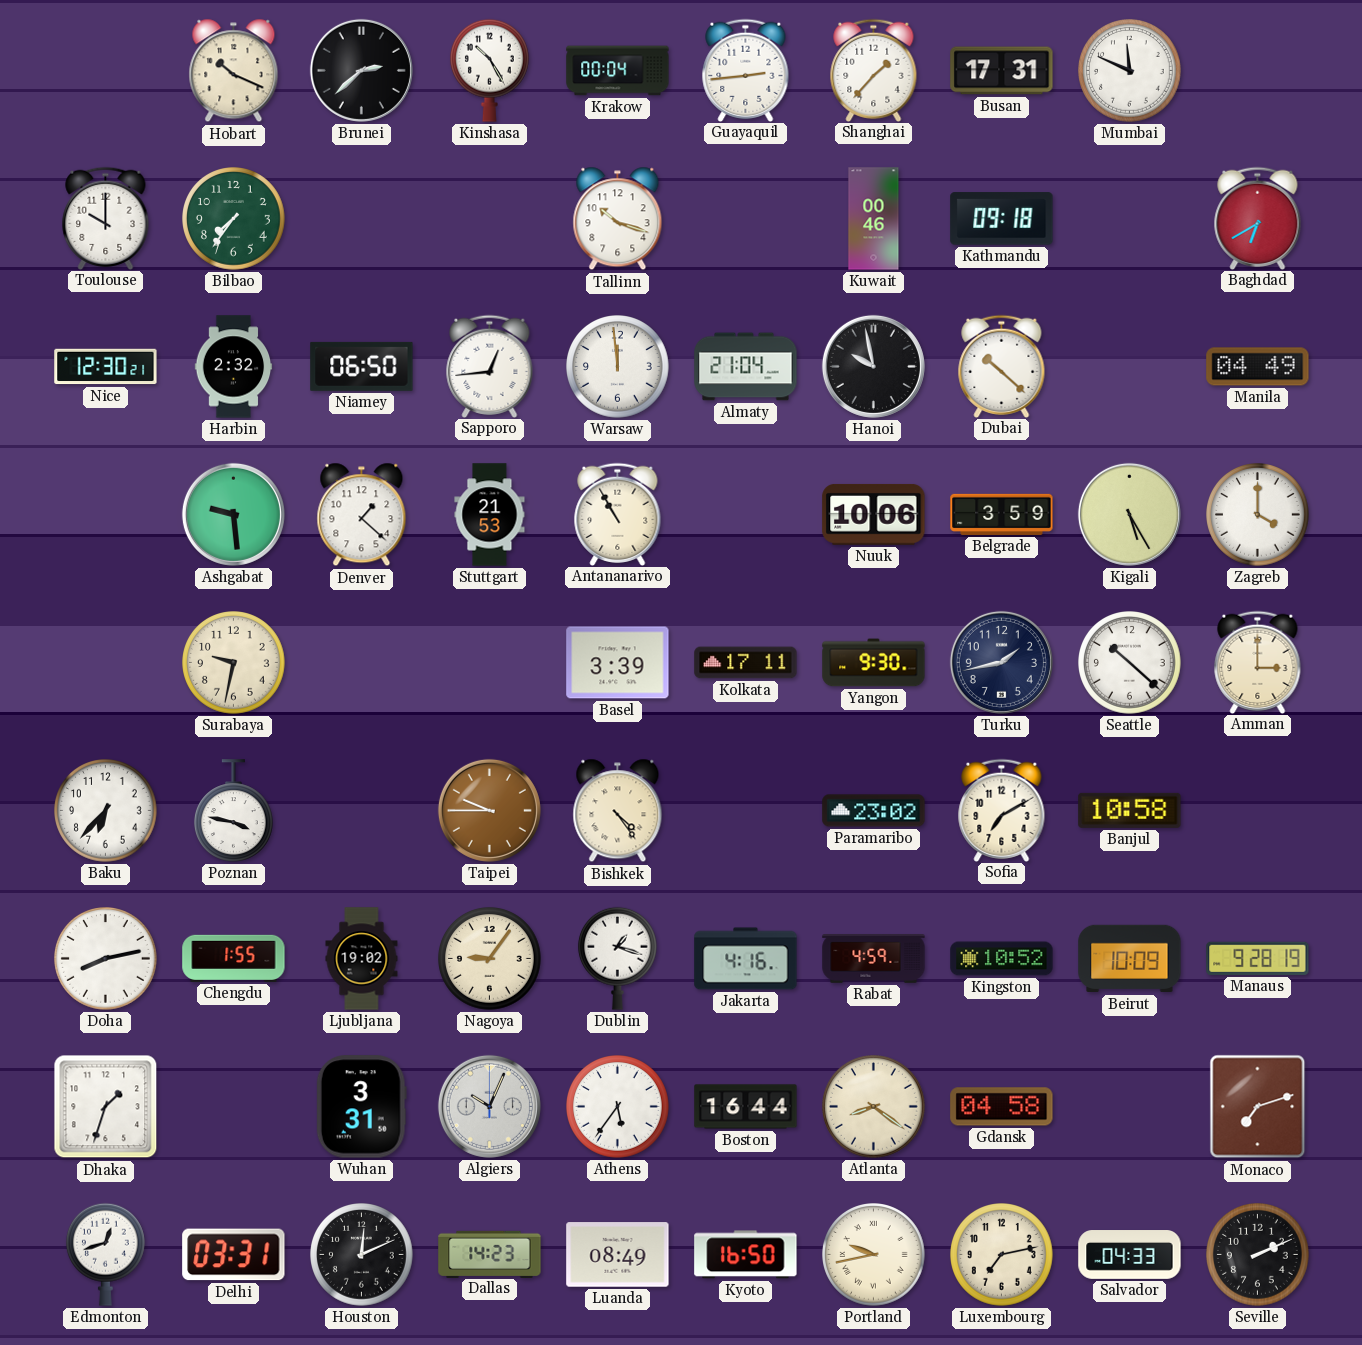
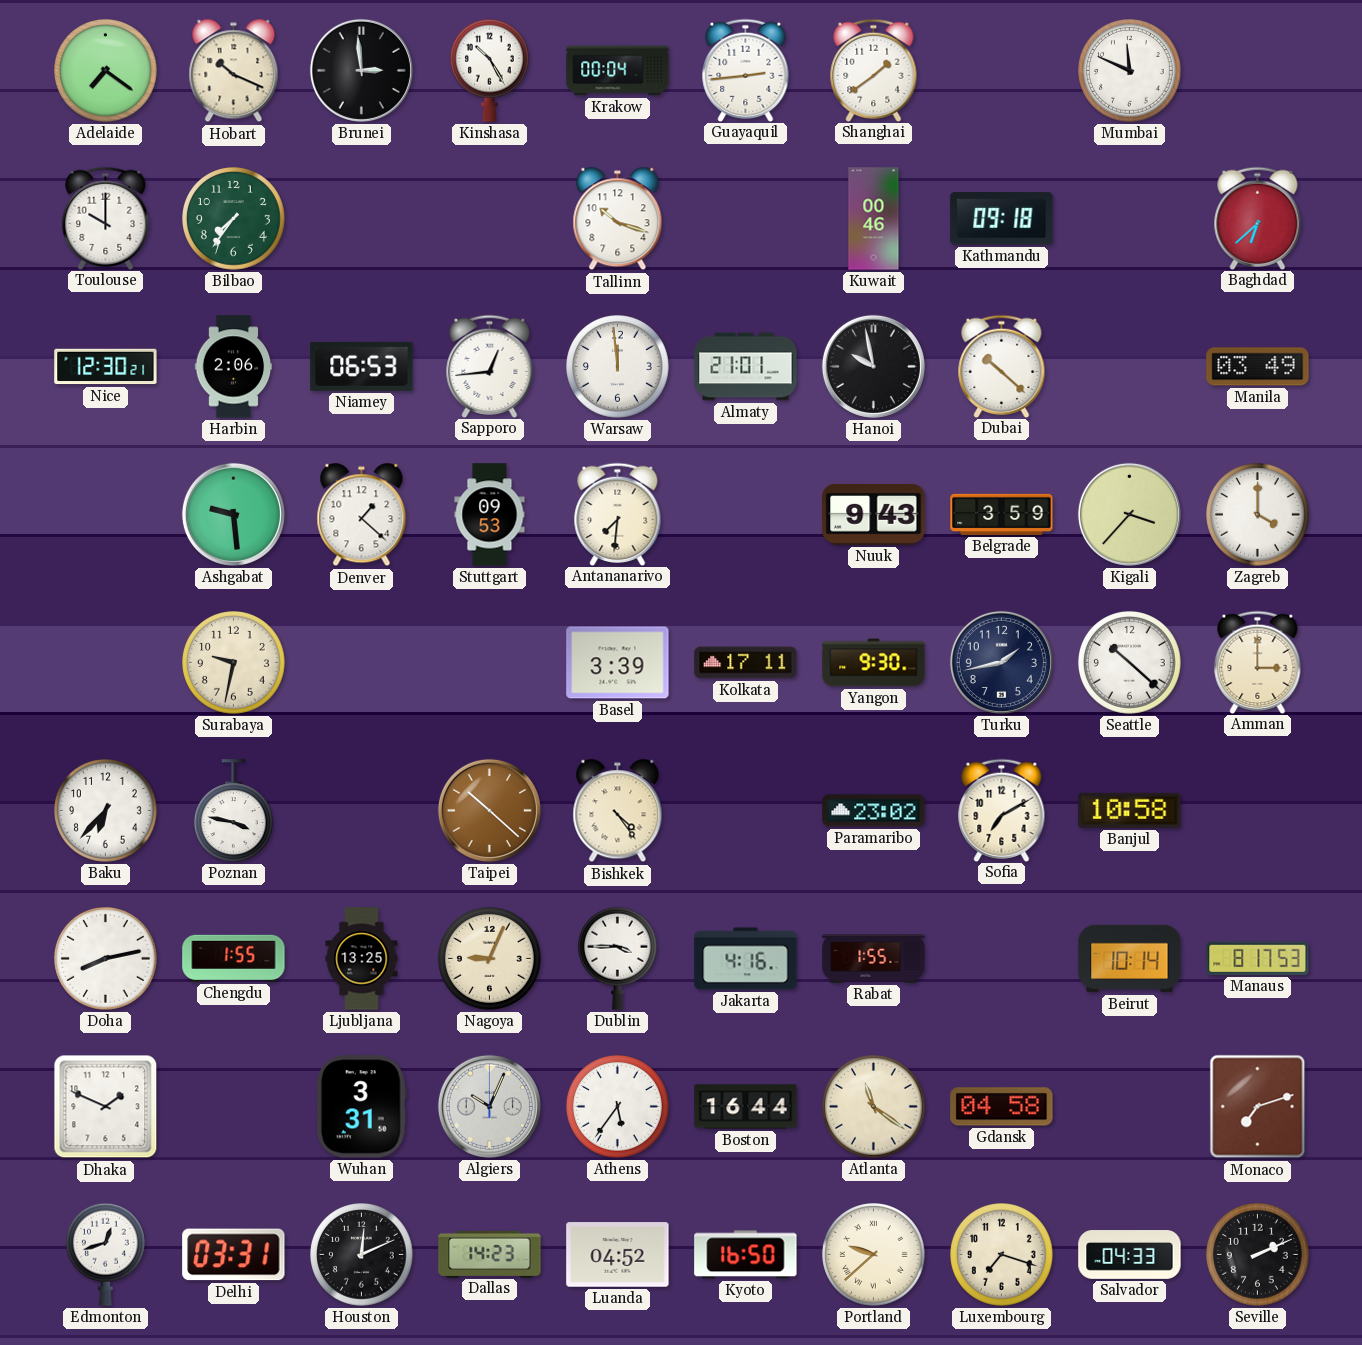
Adelaide: none -> 7:21 (106, 71)
Brunei: 2:38 -> 2:59 (361, 70)
Shanghai: 1:37 -> 1:39 (874, 70)
Busan: 17:31 -> none (1002, 71)
Baghdad: 6:40 -> 6:38 (1258, 218)
Harbin: 2:32 -> 2:06 (234, 367)
Niamey: 06:50 -> 06:53 (362, 366)
Almaty: 21:04 -> 21:01 (746, 367)
Manila: 04:49 -> 03:49 (1258, 367)
Stuttgart: 21:53 -> 09:53 (490, 515)
Antananarivo: 10:55 -> 7:31 (618, 514)
Nuuk: 10:06 -> 9:43 (874, 514)
Kigali: 5:25 -> 3:37 (1129, 514)
Taipei: 9:45 -> 10:22 (489, 810)
Ljubljana: 19:02 -> 13:25 (362, 959)
Nagoya: 9:06 -> 9:04 (490, 959)
Dublin: 1:18 -> 3:45 (617, 958)
Rabat: 4:59 -> 1:55 (874, 959)
Kingston: 10:52 -> none (1002, 959)
Beirut: 10:09 -> 10:14 (1130, 959)
Manaus: 9:28 -> 8:17 (1258, 958)
Dhaka: 1:33 -> 1:49 (106, 1107)
Atlanta: 8:21 -> 11:21 (874, 1107)
Luanda: 08:49 -> 04:52 (618, 1255)
Portland: 9:43 -> 9:38 (874, 1255)
Luxembourg: 7:13 -> 7:18 (1002, 1255)
